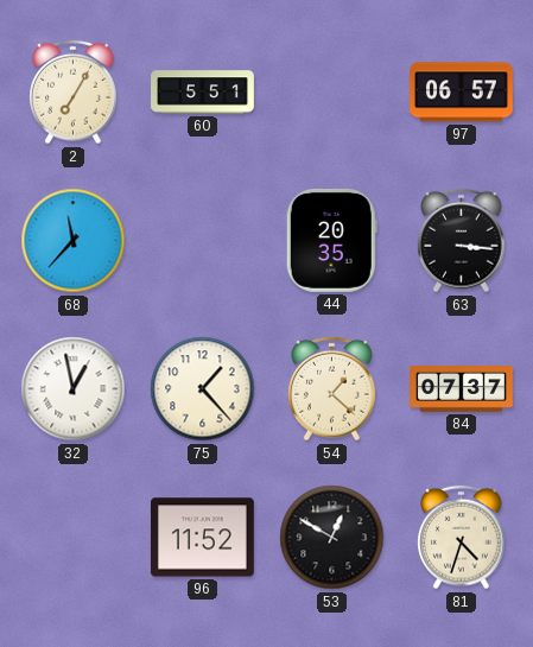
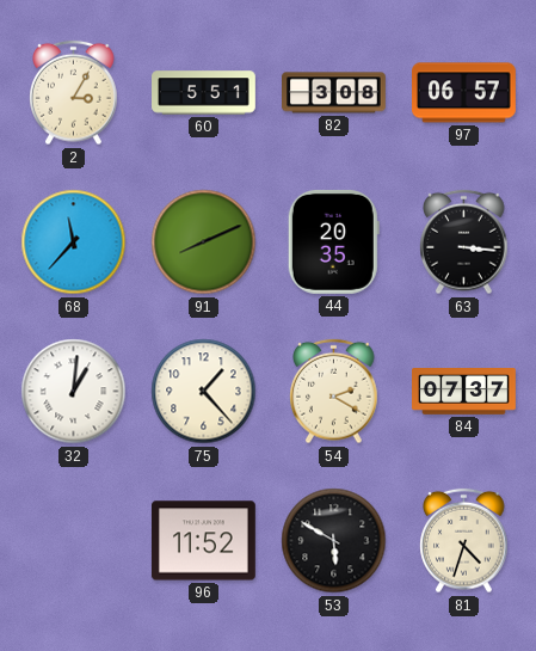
2: 7:05 -> 3:05 (74, 93)
82: none -> 3:08 (334, 93)
91: none -> 8:11 (204, 242)
32: 12:58 -> 1:01 (74, 392)
54: 1:22 -> 2:20 (334, 392)
53: 12:50 -> 5:50 (334, 541)
